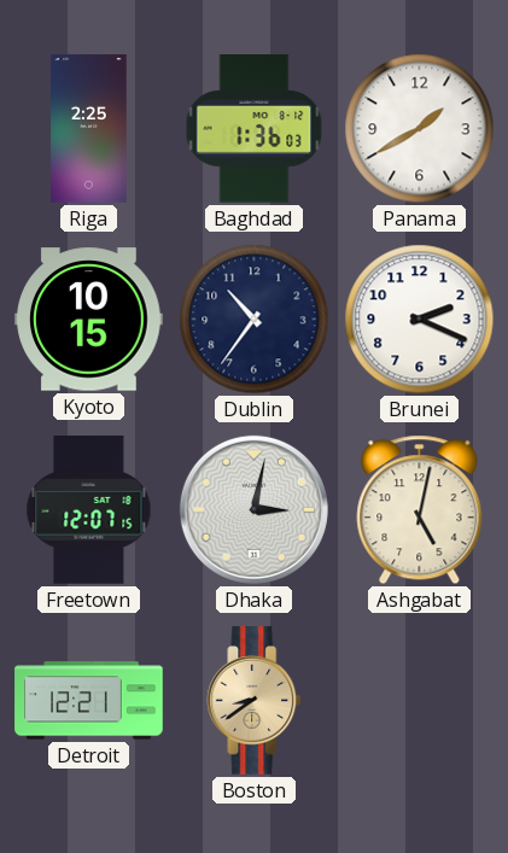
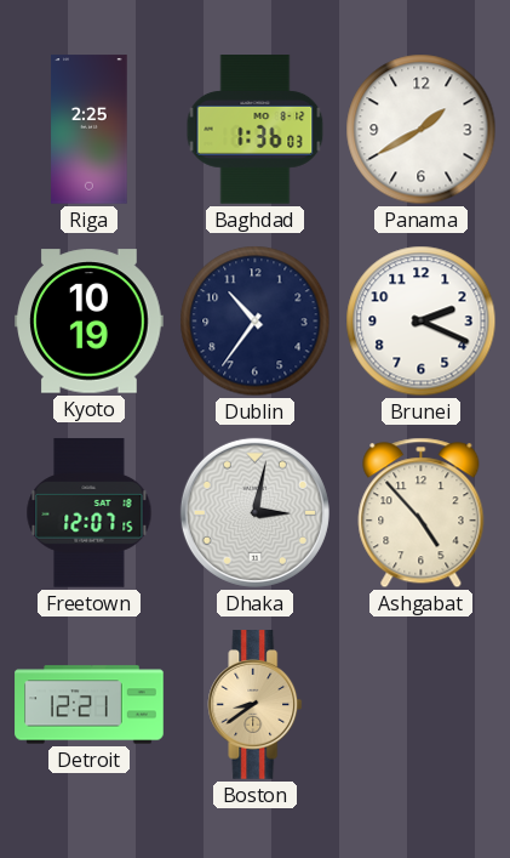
Kyoto: 10:15 -> 10:19 (90, 322)
Ashgabat: 5:02 -> 4:53 (422, 513)
